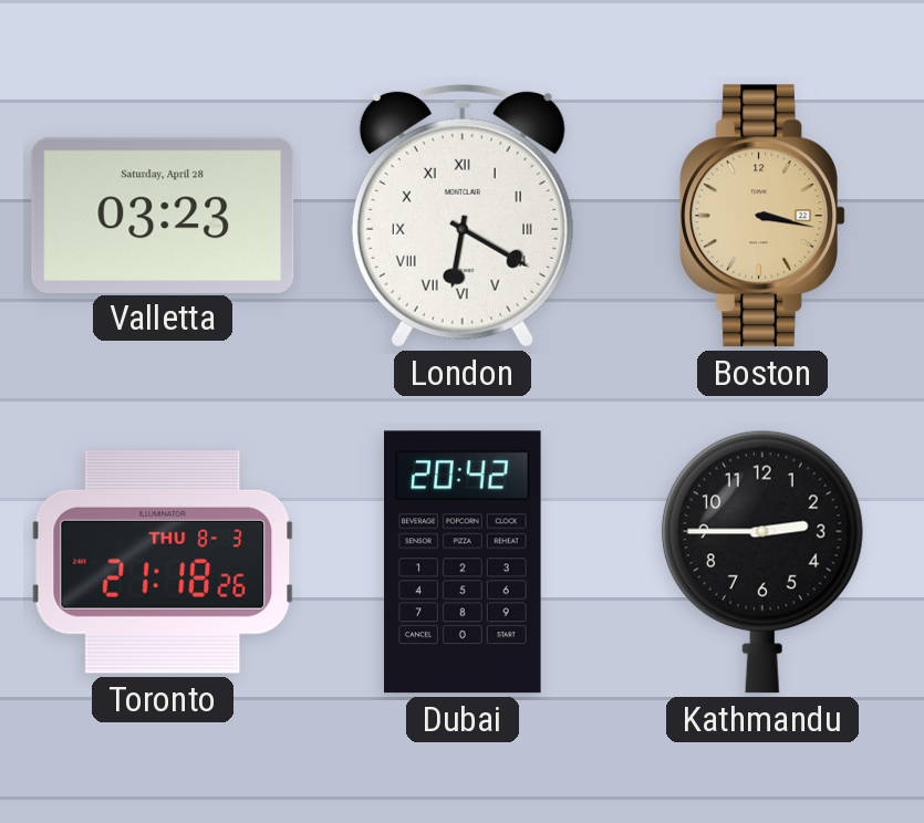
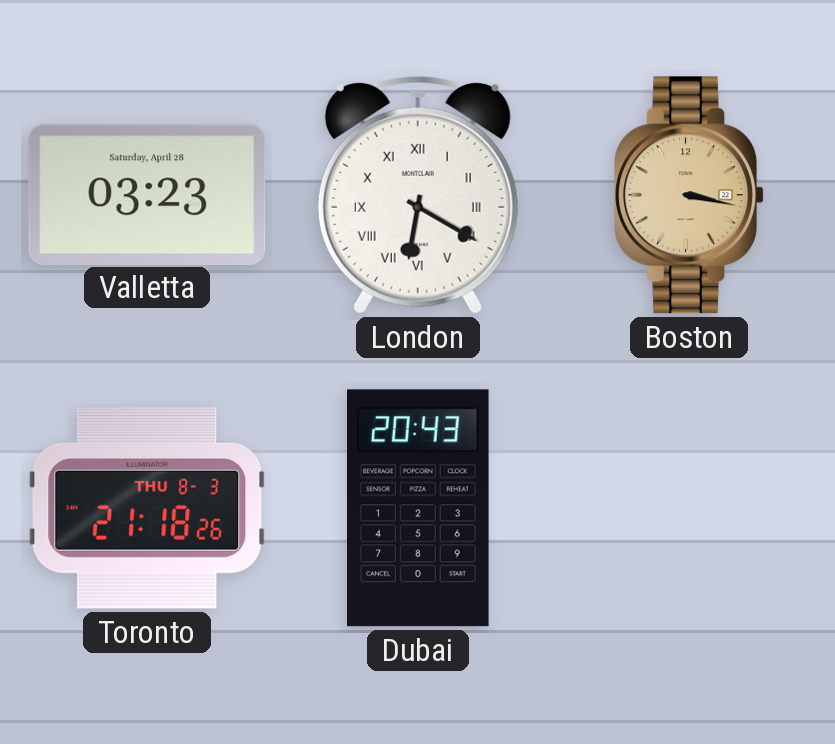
Dubai: 20:42 -> 20:43 (419, 508)
Kathmandu: 2:45 -> none (762, 562)
